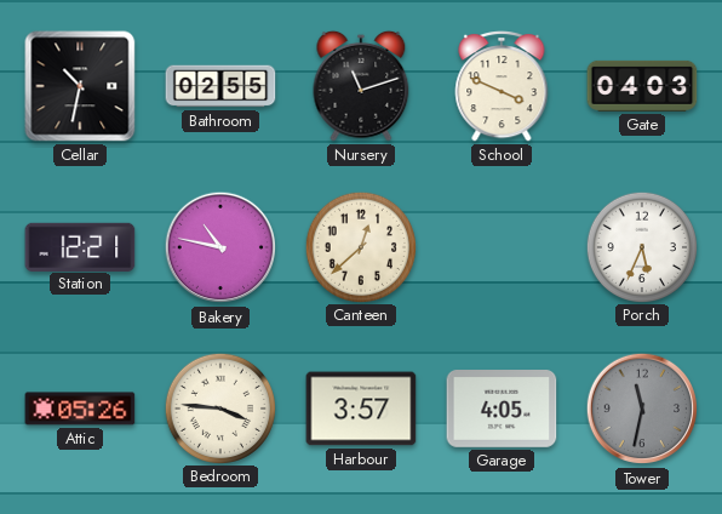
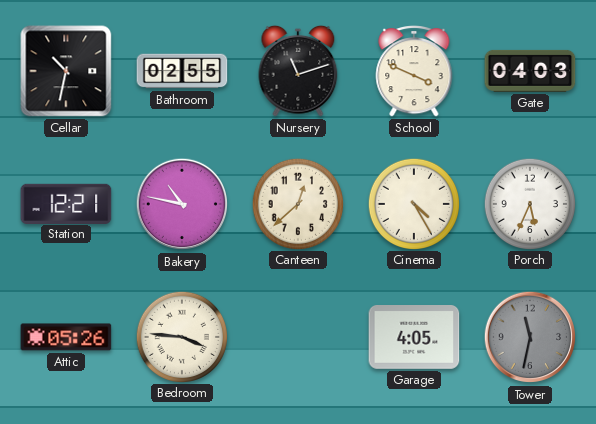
Cinema: none -> 4:25 (413, 203)
Harbour: 3:57 -> none (361, 409)
